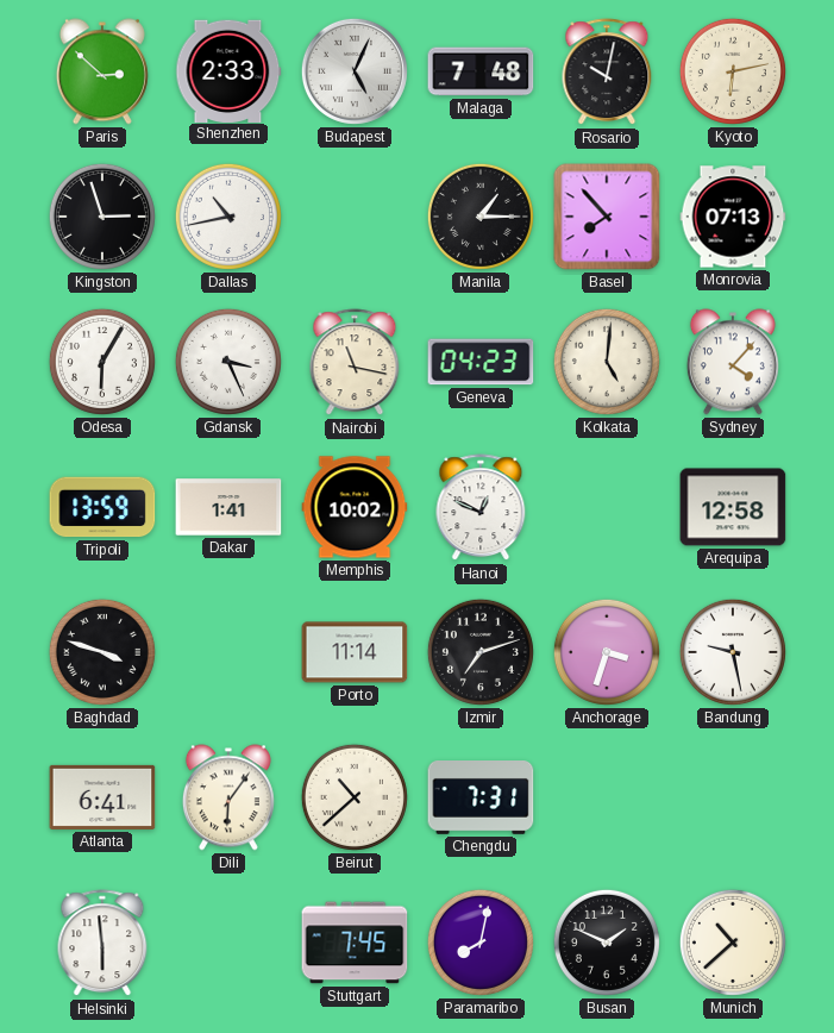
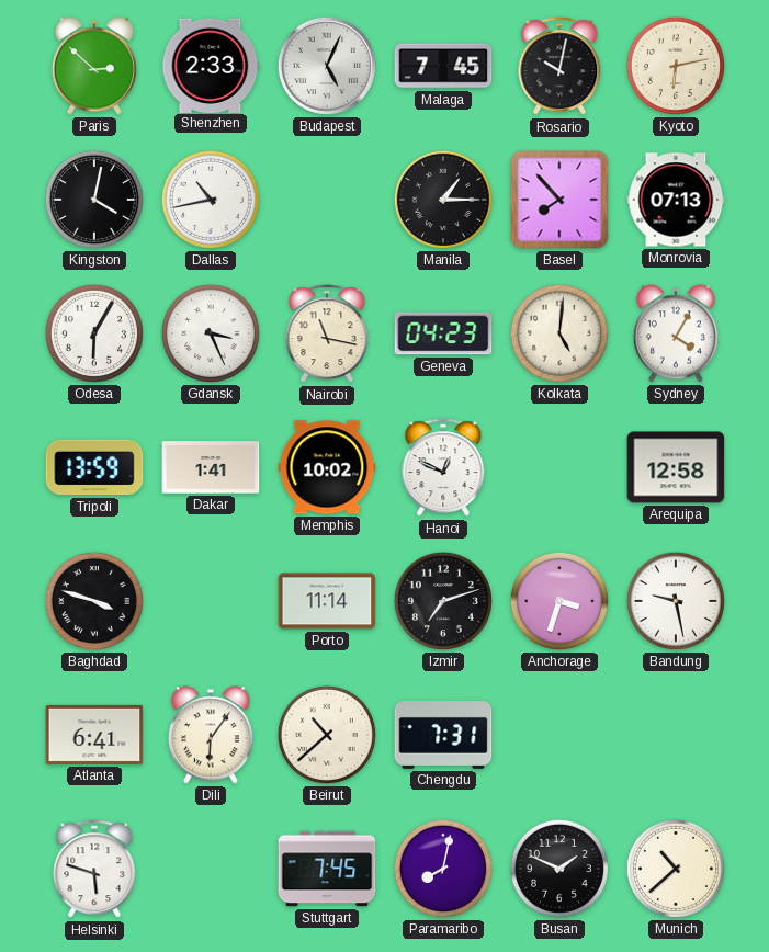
Malaga: 7:48 -> 7:45 (443, 66)
Kingston: 2:57 -> 4:02 (94, 200)
Sydney: 4:07 -> 4:05 (676, 333)
Helsinki: 5:59 -> 5:48 (94, 870)
